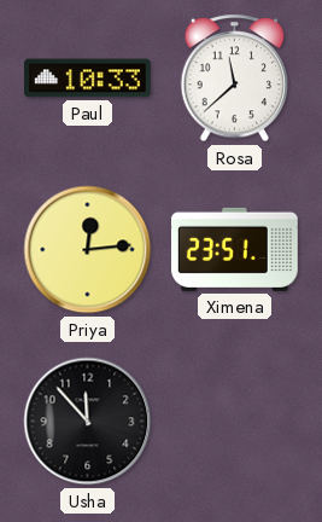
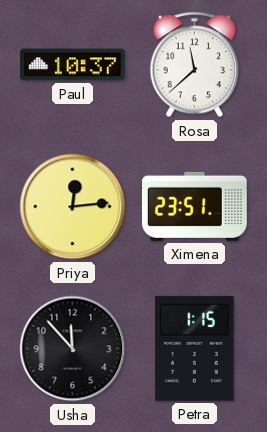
Paul: 10:33 -> 10:37 (73, 65)
Petra: none -> 1:15 (195, 348)
